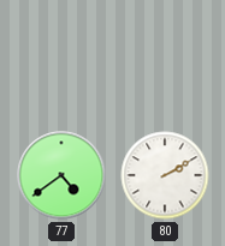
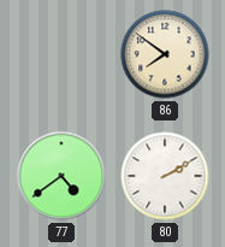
86: none -> 7:51 (165, 54)
